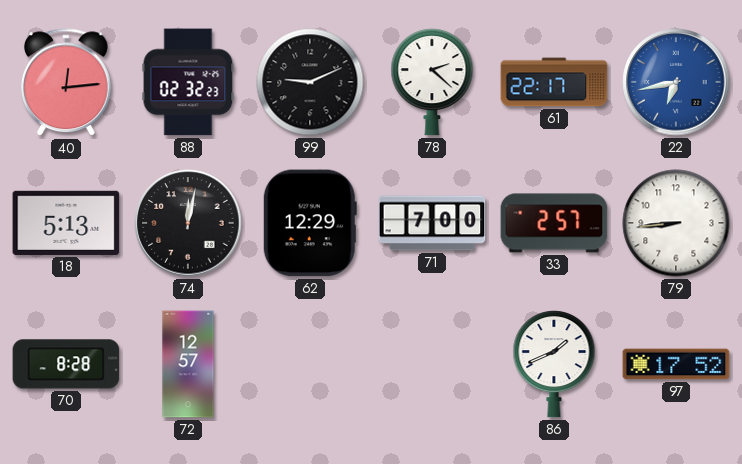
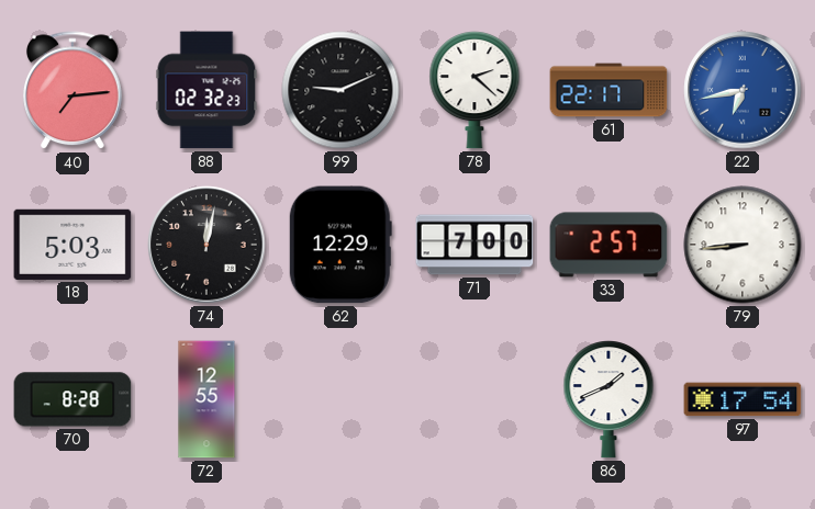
40: 12:14 -> 7:14 (72, 91)
18: 5:13 -> 5:03 (72, 245)
72: 12:57 -> 12:55 (206, 399)
97: 17:52 -> 17:54 (743, 399)
